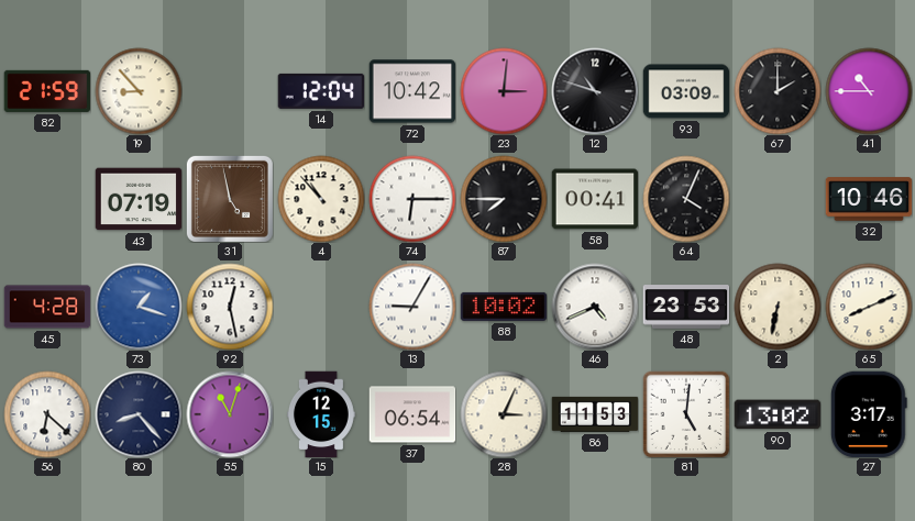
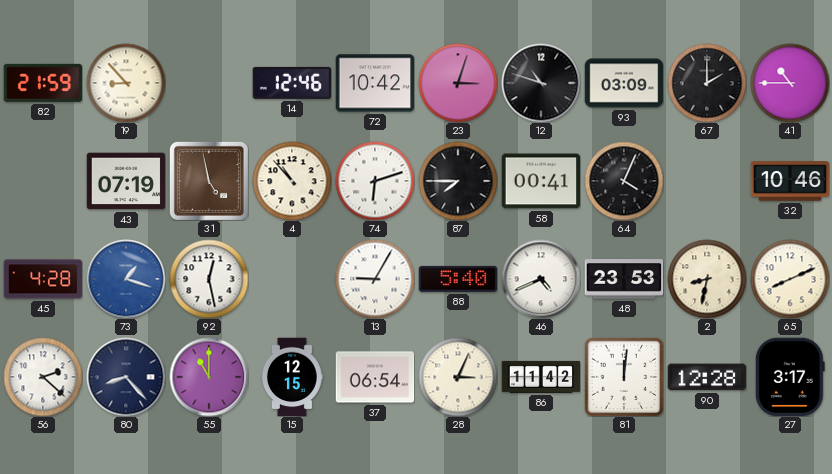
14: 12:04 -> 12:46 (292, 83)
23: 3:01 -> 3:03 (458, 83)
74: 6:15 -> 6:12 (375, 181)
88: 10:02 -> 5:40 (458, 279)
2: 6:32 -> 8:32 (707, 279)
56: 6:22 -> 2:22 (43, 377)
55: 11:03 -> 11:00 (209, 377)
86: 11:53 -> 11:42 (541, 377)
81: 5:01 -> 12:01 (624, 377)
90: 13:02 -> 12:28 (707, 377)
